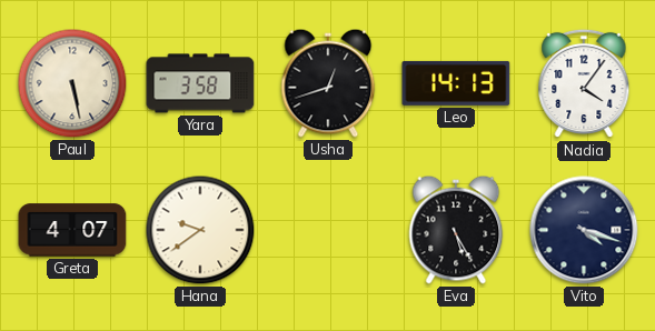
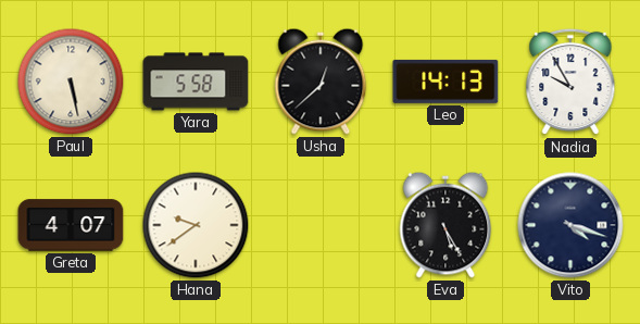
Yara: 3:58 -> 5:58 (196, 82)
Usha: 12:42 -> 12:38 (321, 82)
Nadia: 4:06 -> 9:55 (570, 82)
